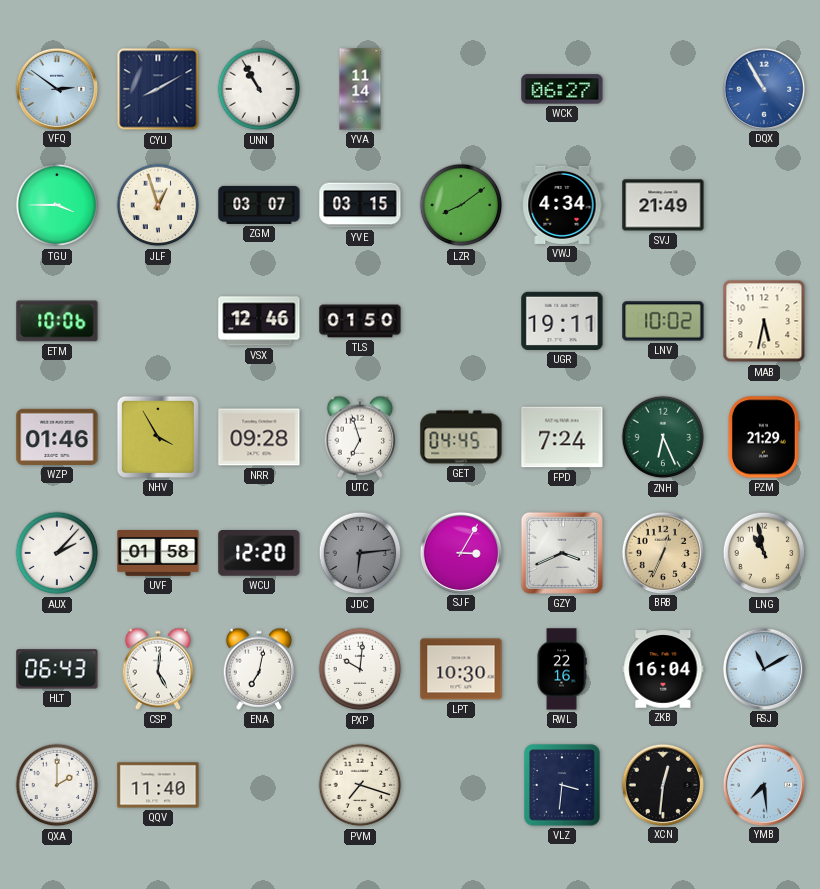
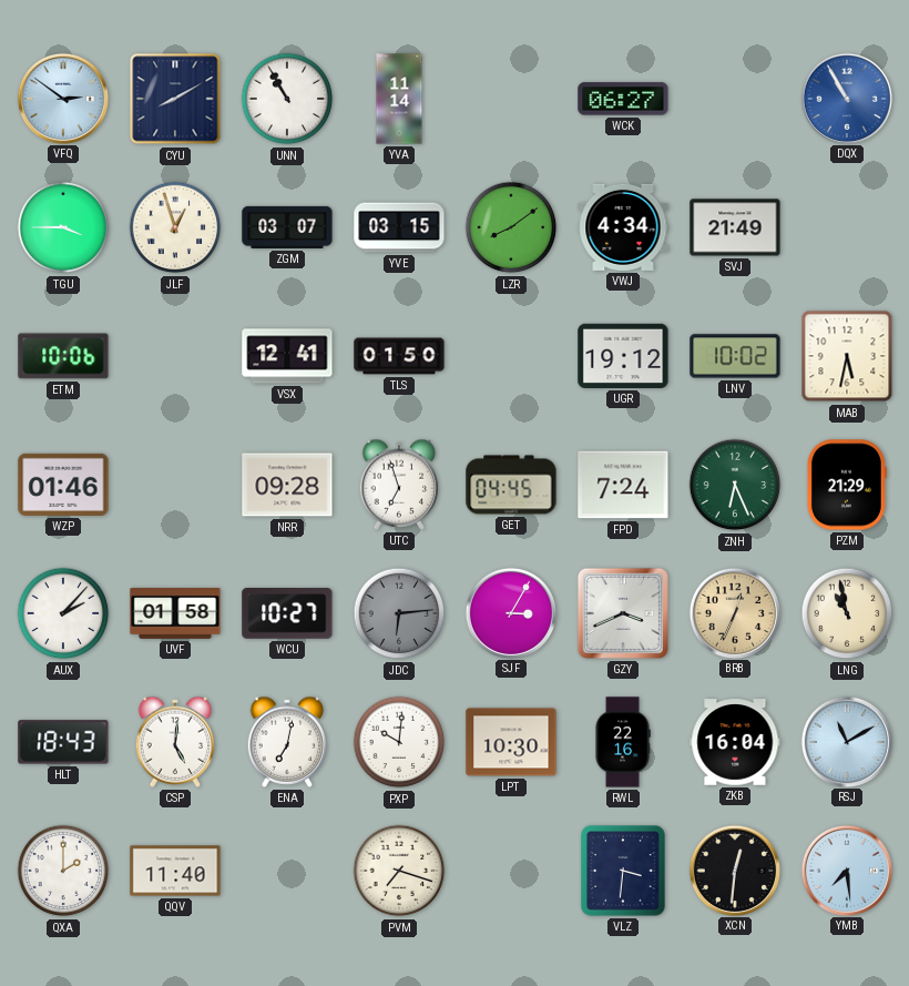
VSX: 12:46 -> 12:41 (287, 356)
UGR: 19:11 -> 19:12 (623, 356)
NHV: 3:55 -> none (158, 437)
WCU: 12:20 -> 10:27 (287, 614)
HLT: 06:43 -> 18:43 (63, 742)
